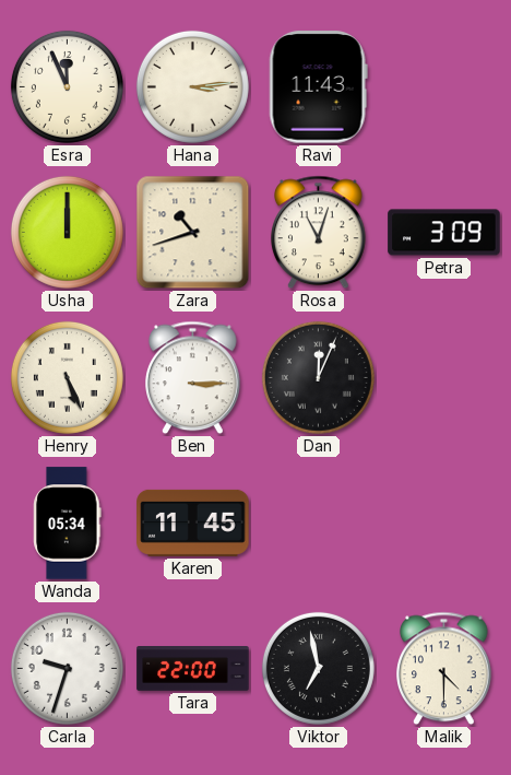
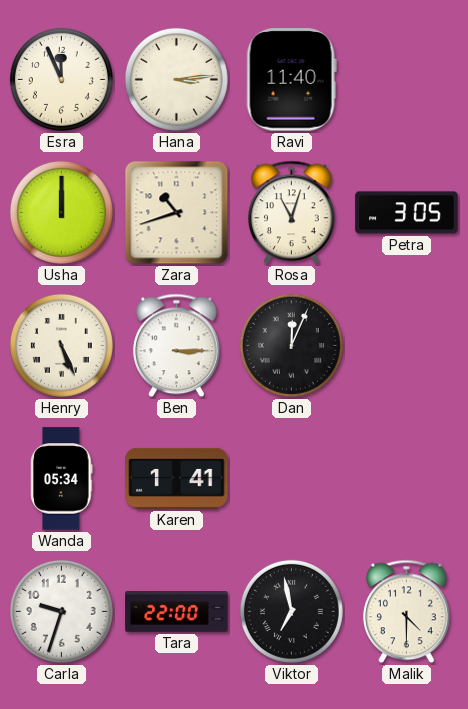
Ravi: 11:43 -> 11:40 (291, 80)
Petra: 3:09 -> 3:05 (407, 213)
Karen: 11:45 -> 1:41 (177, 478)
